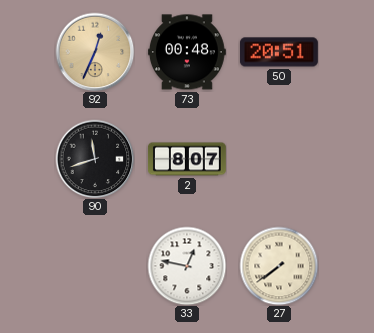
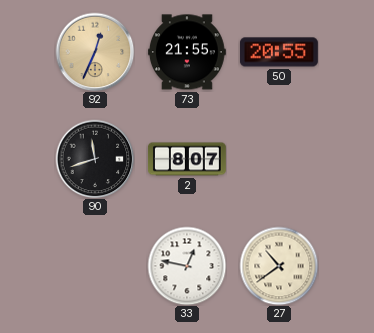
73: 00:48 -> 21:55 (187, 52)
50: 20:51 -> 20:55 (279, 52)
27: 7:39 -> 10:39 (279, 266)
